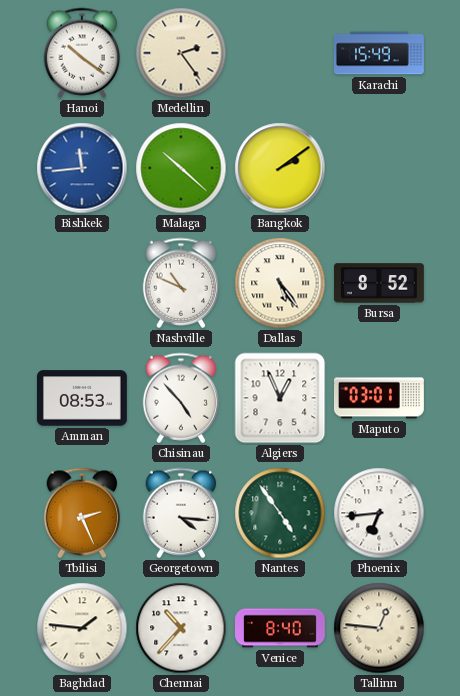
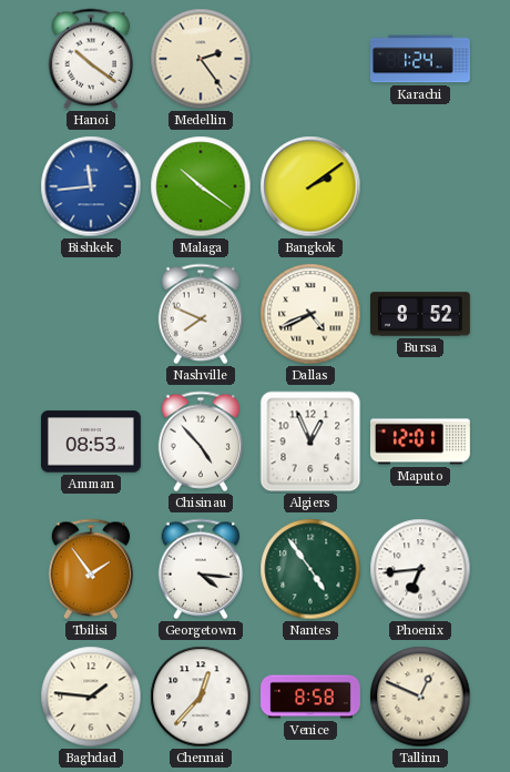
Karachi: 15:49 -> 1:24 (421, 59)
Malaga: 10:22 -> 10:21 (201, 186)
Nashville: 10:49 -> 7:49 (201, 314)
Dallas: 5:24 -> 4:41 (310, 314)
Maputo: 03:01 -> 12:01 (420, 441)
Tbilisi: 2:26 -> 1:54 (91, 569)
Chennai: 10:37 -> 12:37 (201, 697)
Venice: 8:40 -> 8:58 (312, 697)
Tallinn: 12:46 -> 12:49 (420, 697)
